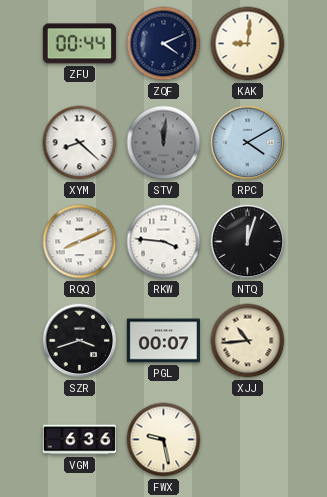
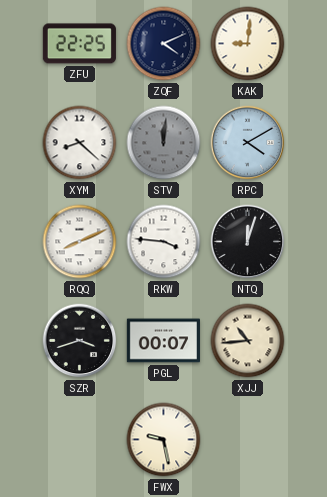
ZFU: 00:44 -> 22:25 (79, 44)
VGM: 6:36 -> none (79, 440)
